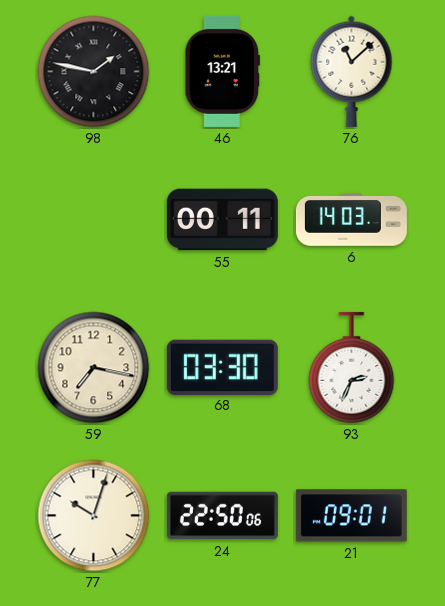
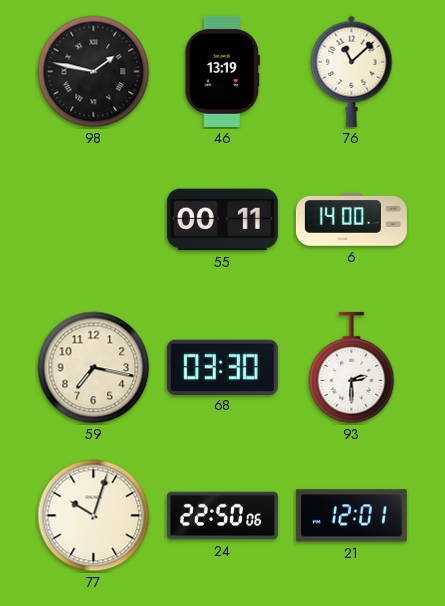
46: 13:21 -> 13:19 (222, 71)
6: 14:03 -> 14:00 (351, 220)
93: 2:34 -> 2:30 (352, 368)
21: 09:01 -> 12:01 (351, 516)
